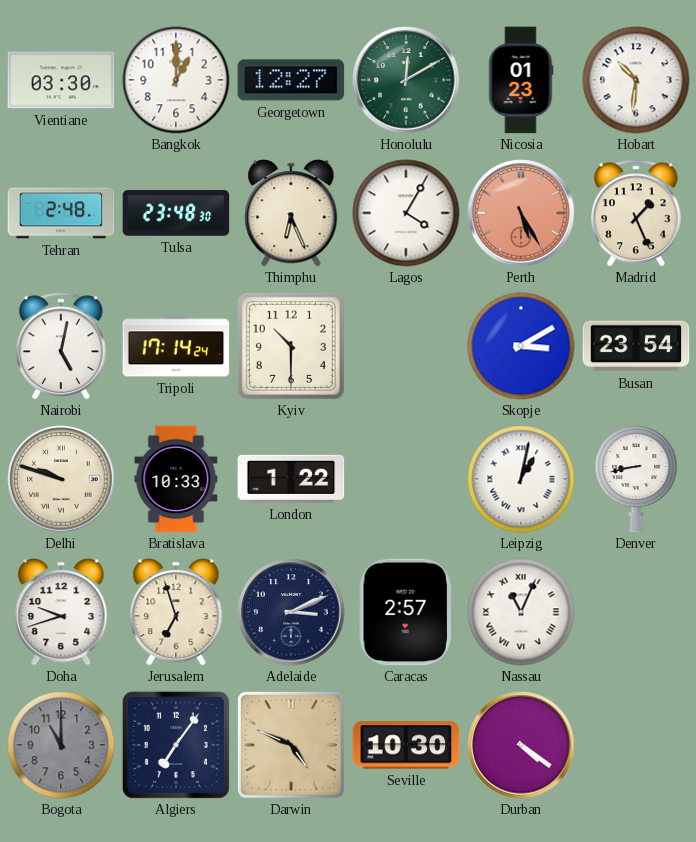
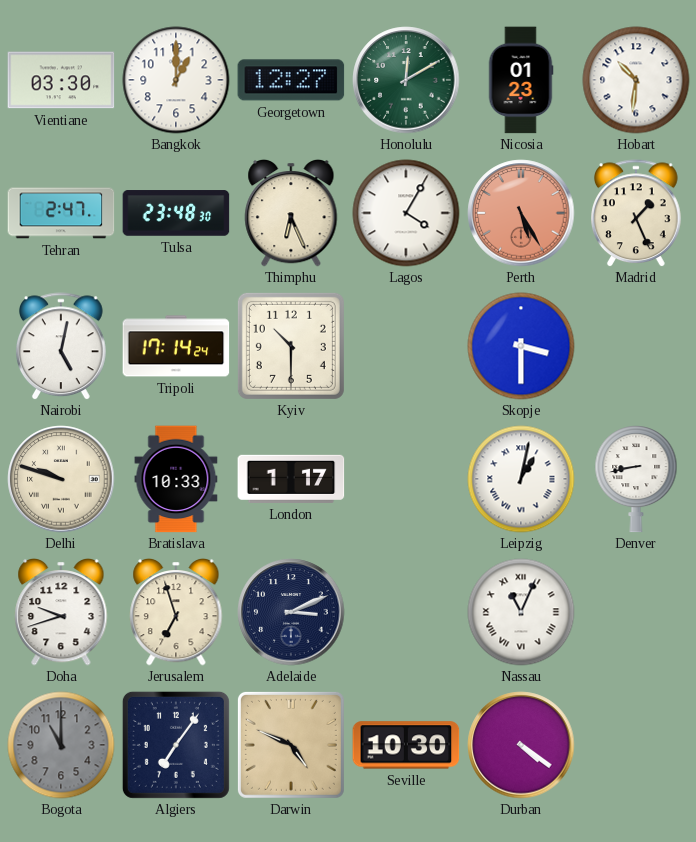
Tehran: 2:48 -> 2:47 (61, 213)
Skopje: 3:10 -> 3:30 (521, 346)
Busan: 23:54 -> none (636, 346)
London: 1:22 -> 1:17 (291, 479)
Caracas: 2:57 -> none (406, 612)
